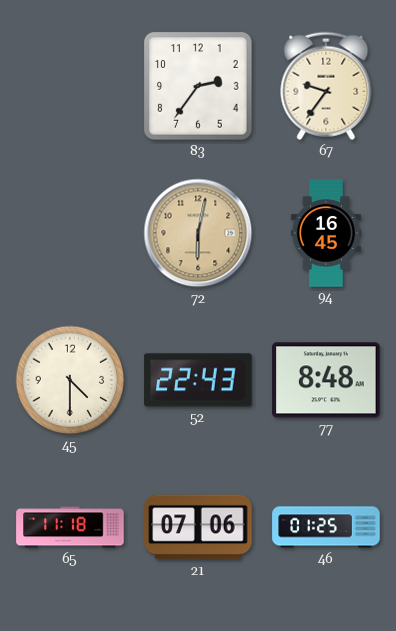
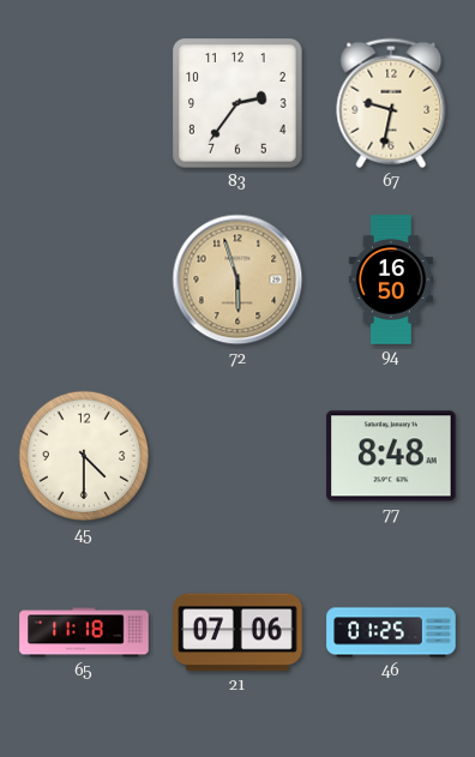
67: 9:36 -> 9:32 (391, 103)
72: 6:02 -> 5:57 (237, 280)
94: 16:45 -> 16:50 (391, 280)
52: 22:43 -> none (198, 380)
